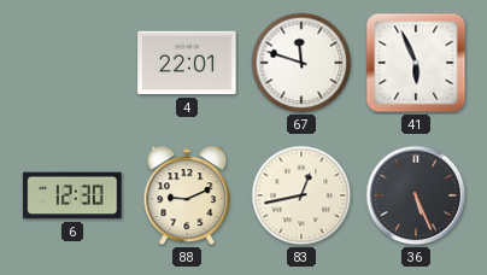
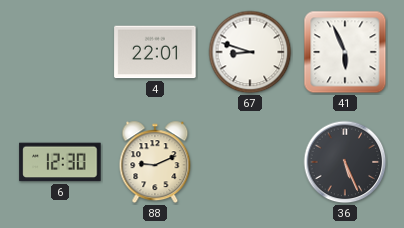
67: 11:48 -> 8:48 (250, 52)
83: 12:43 -> none (301, 195)
